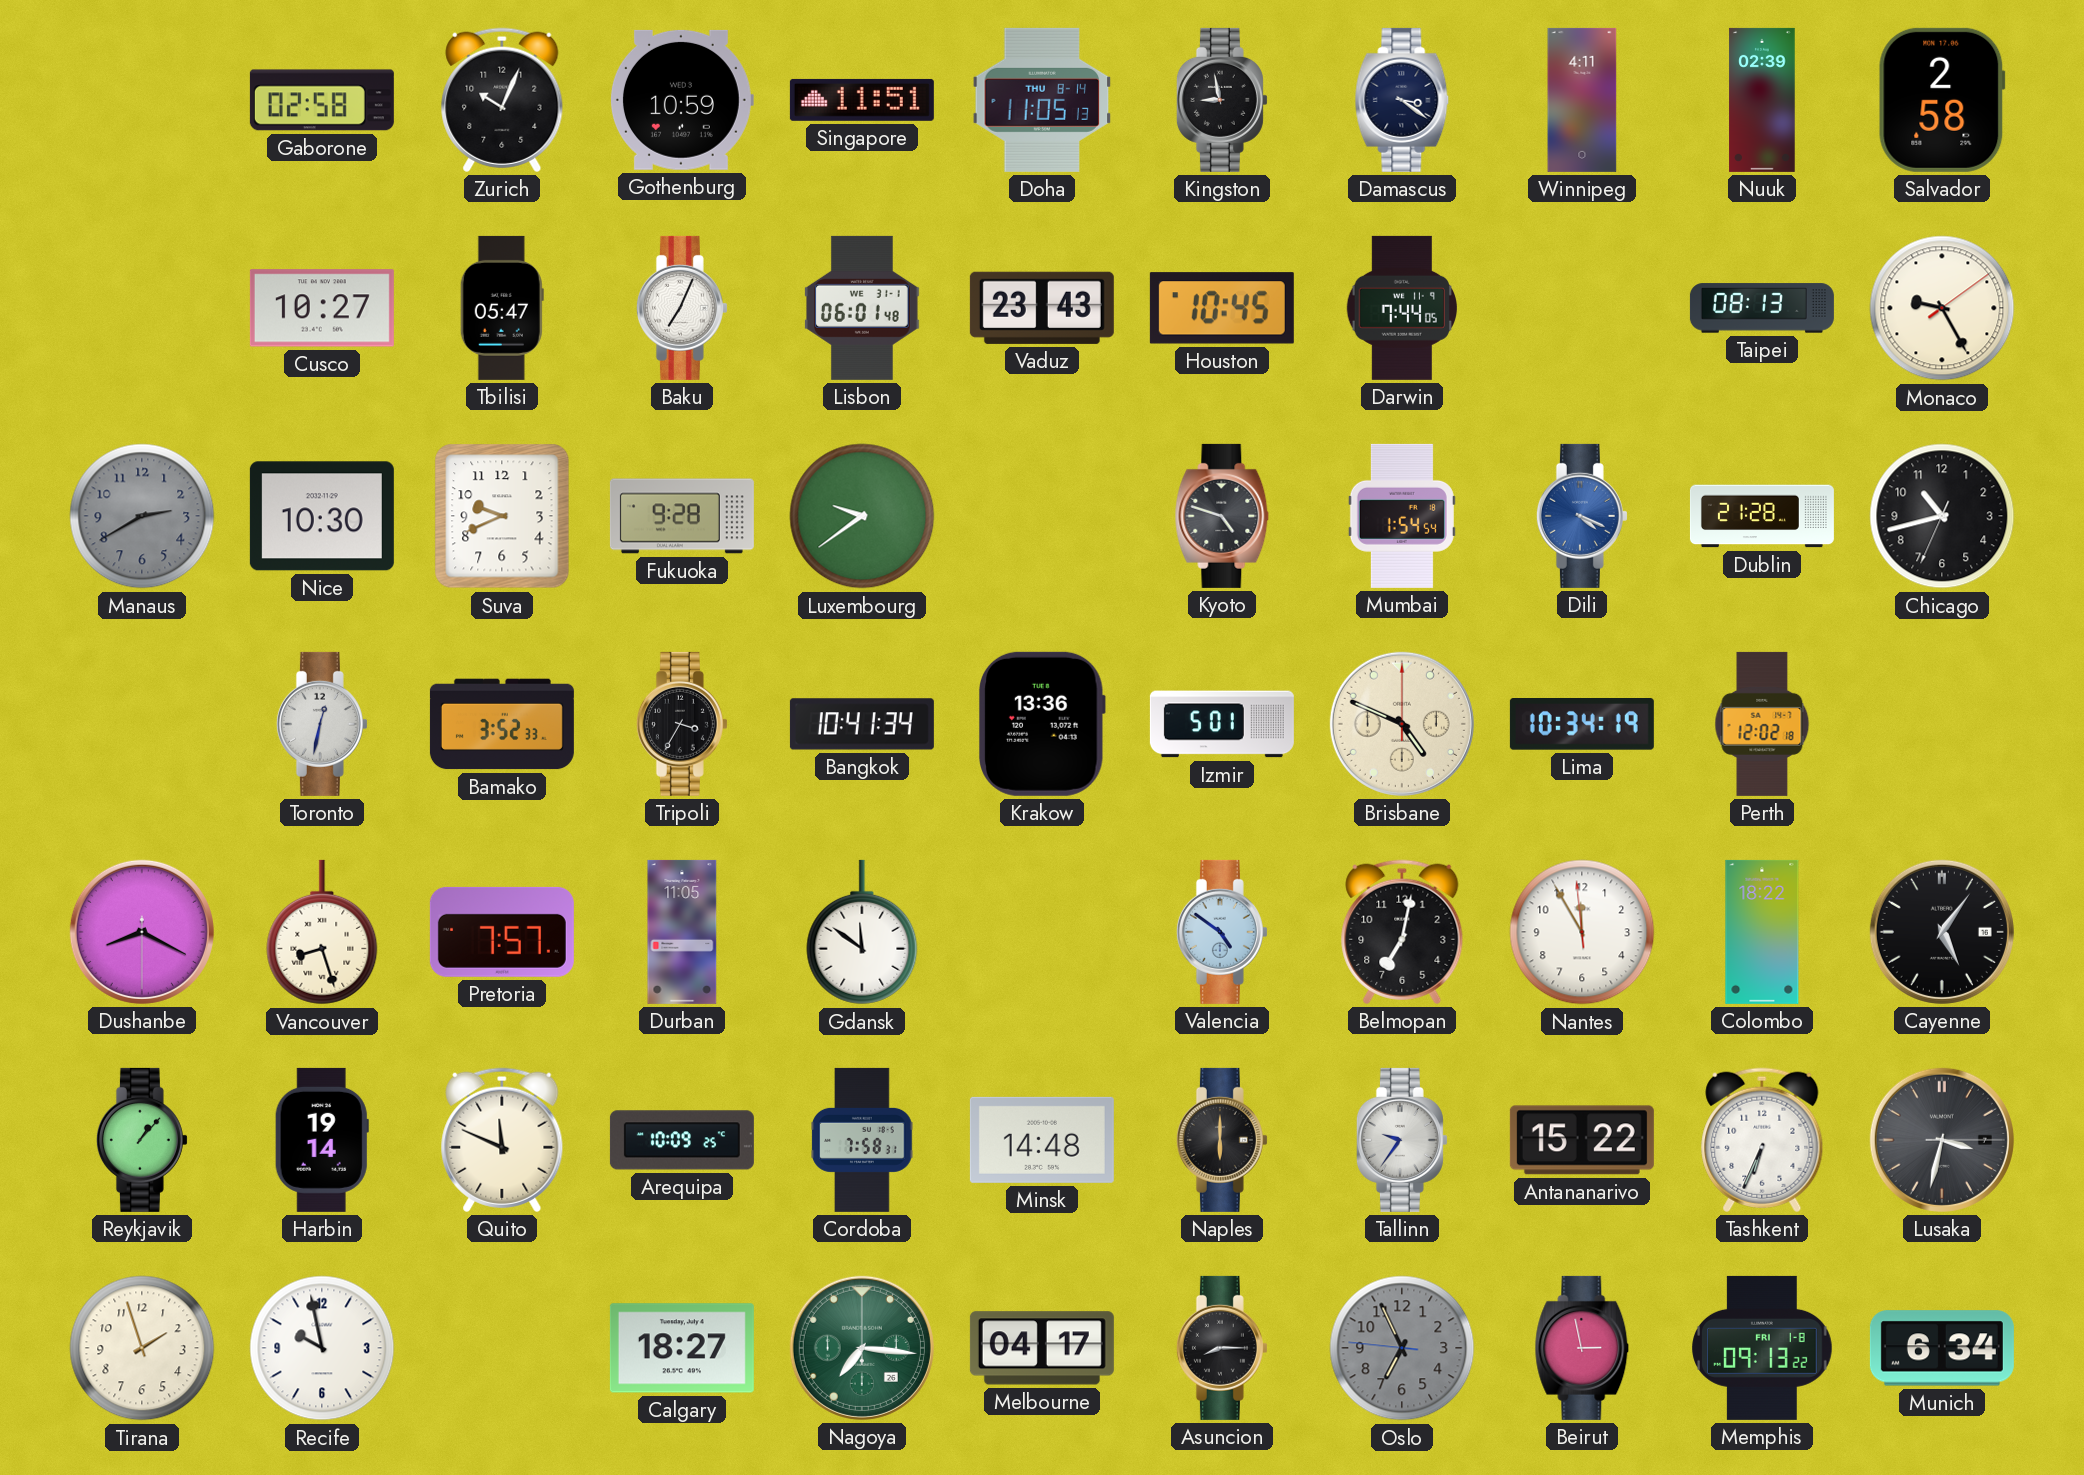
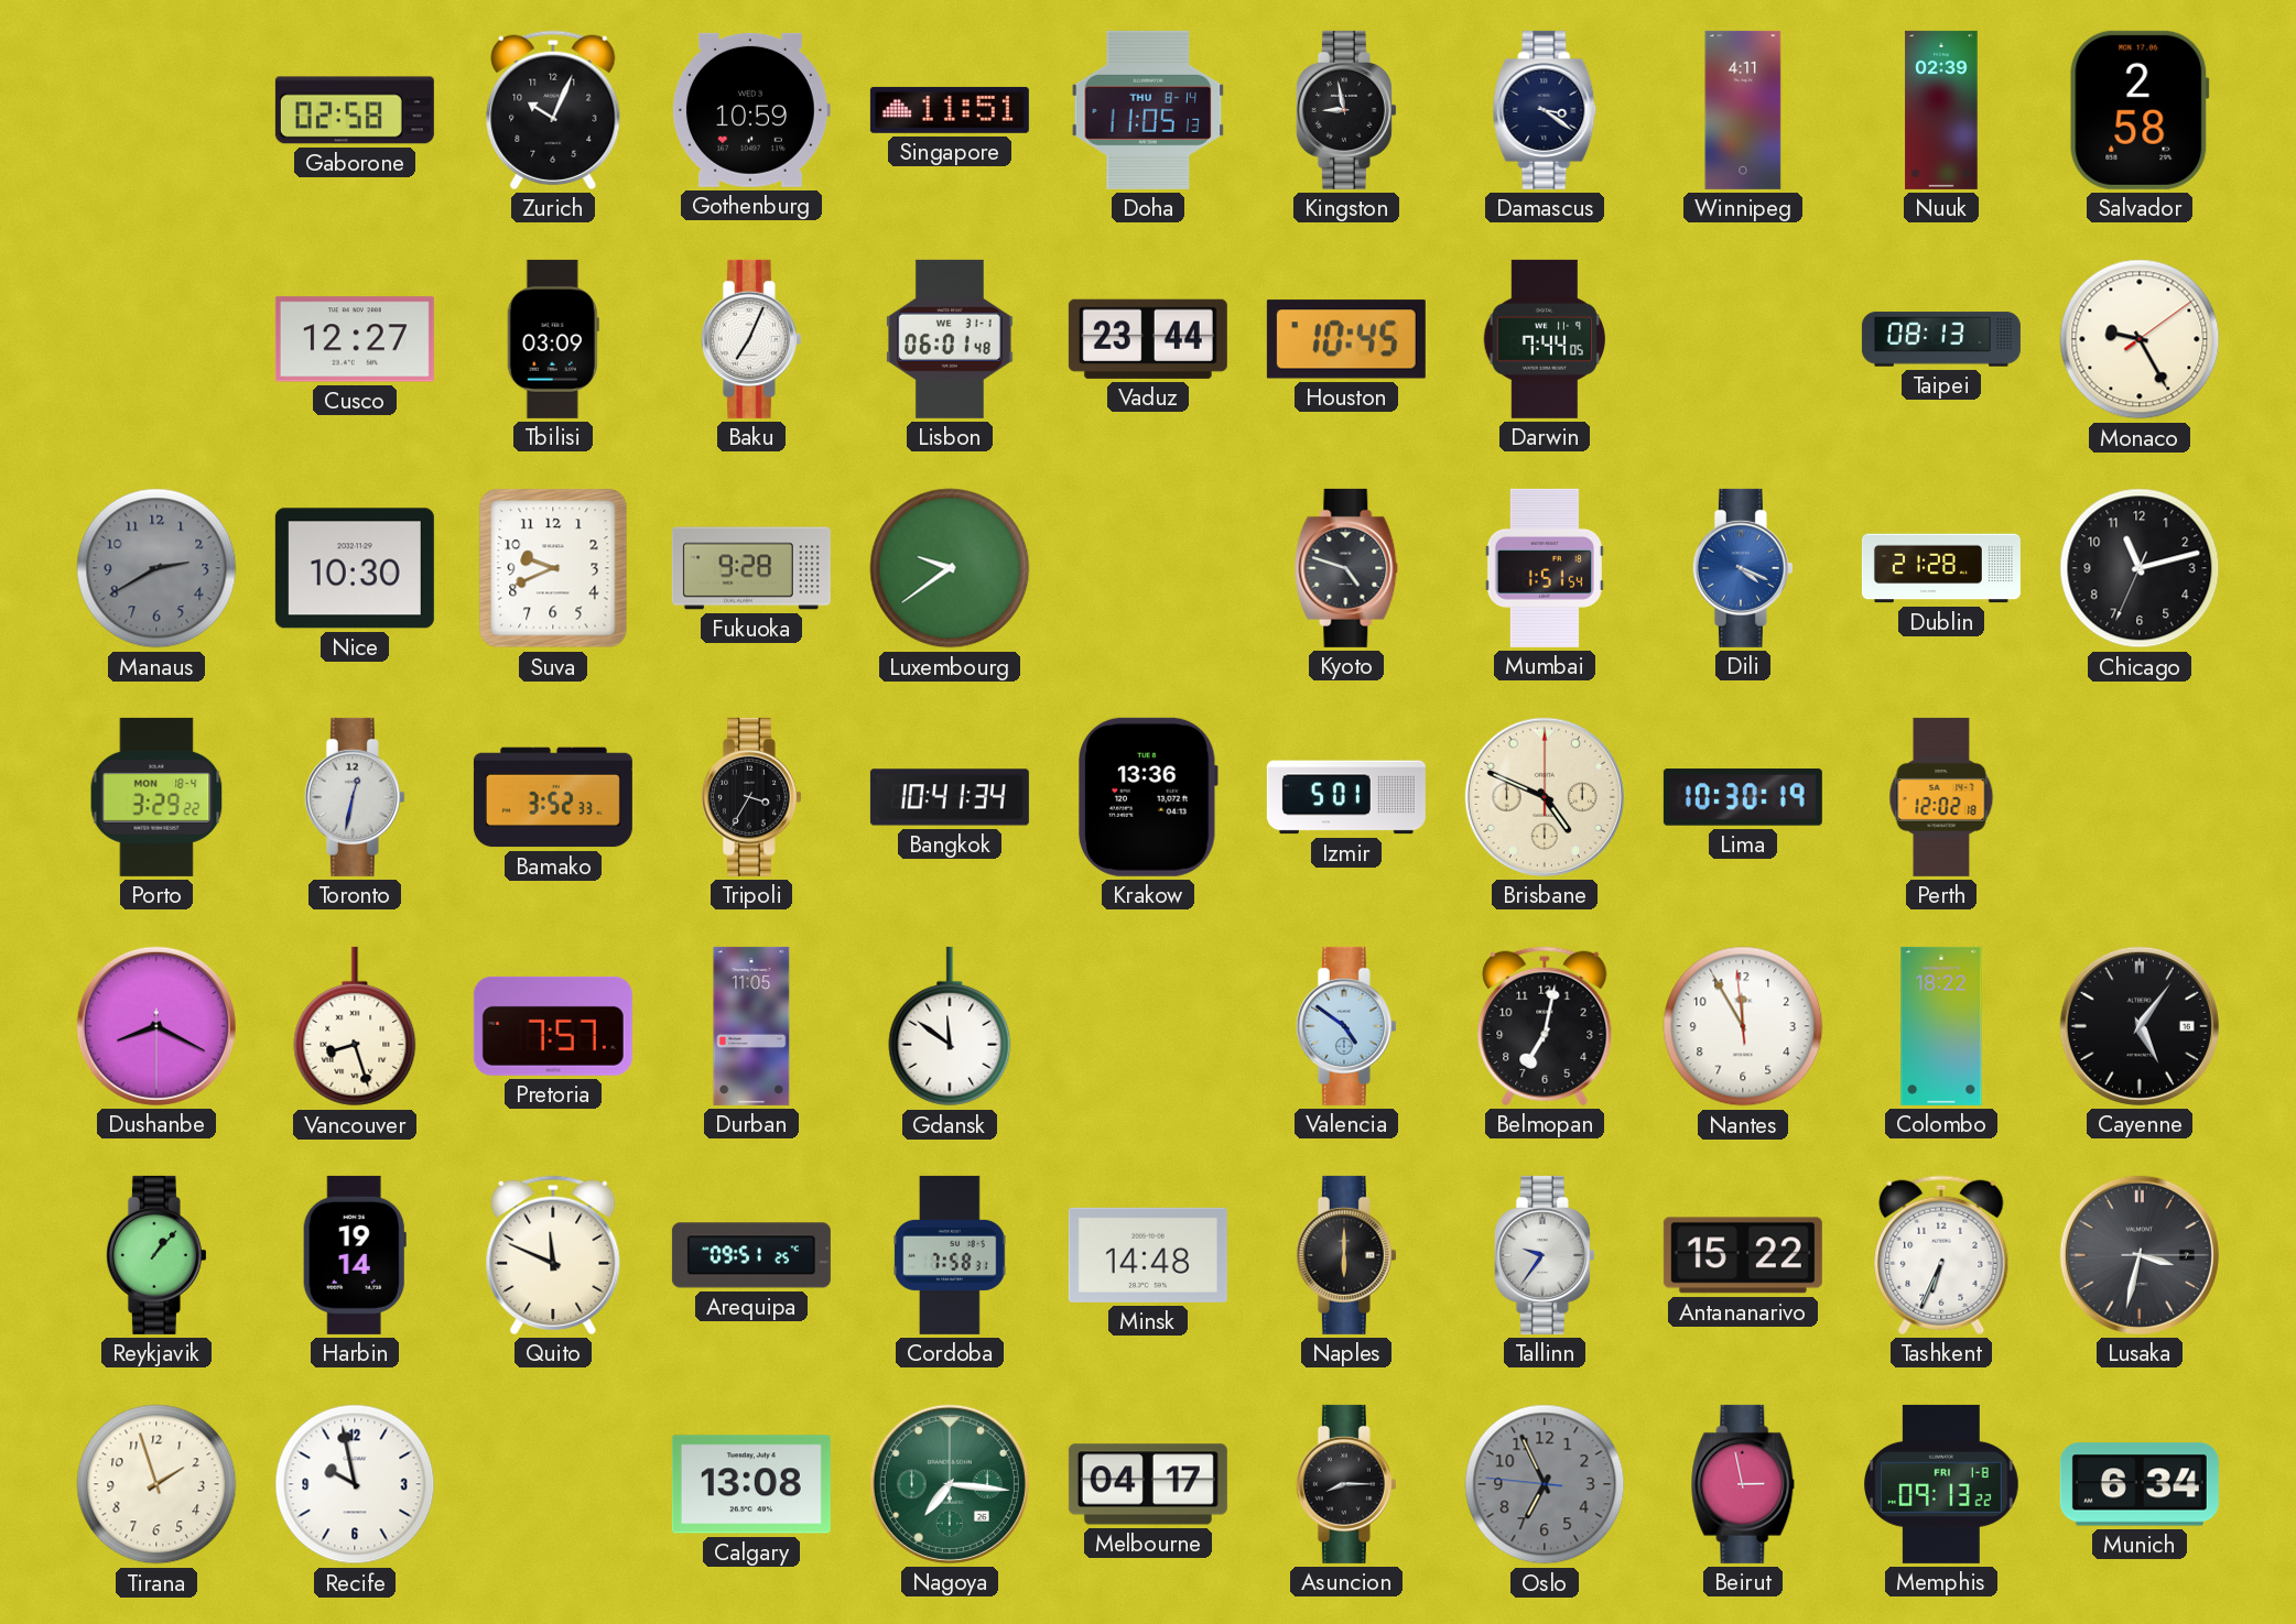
Cusco: 10:27 -> 12:27 (355, 339)
Tbilisi: 05:47 -> 03:09 (553, 339)
Vaduz: 23:43 -> 23:44 (1148, 339)
Mumbai: 1:54 -> 1:51 (1545, 568)
Chicago: 10:42 -> 11:12 (2140, 568)
Porto: none -> 3:29 (156, 797)
Lima: 10:34 -> 10:30 (1743, 797)
Arequipa: 10:09 -> 09:51 (751, 1255)
Calgary: 18:27 -> 13:08 (751, 1484)
